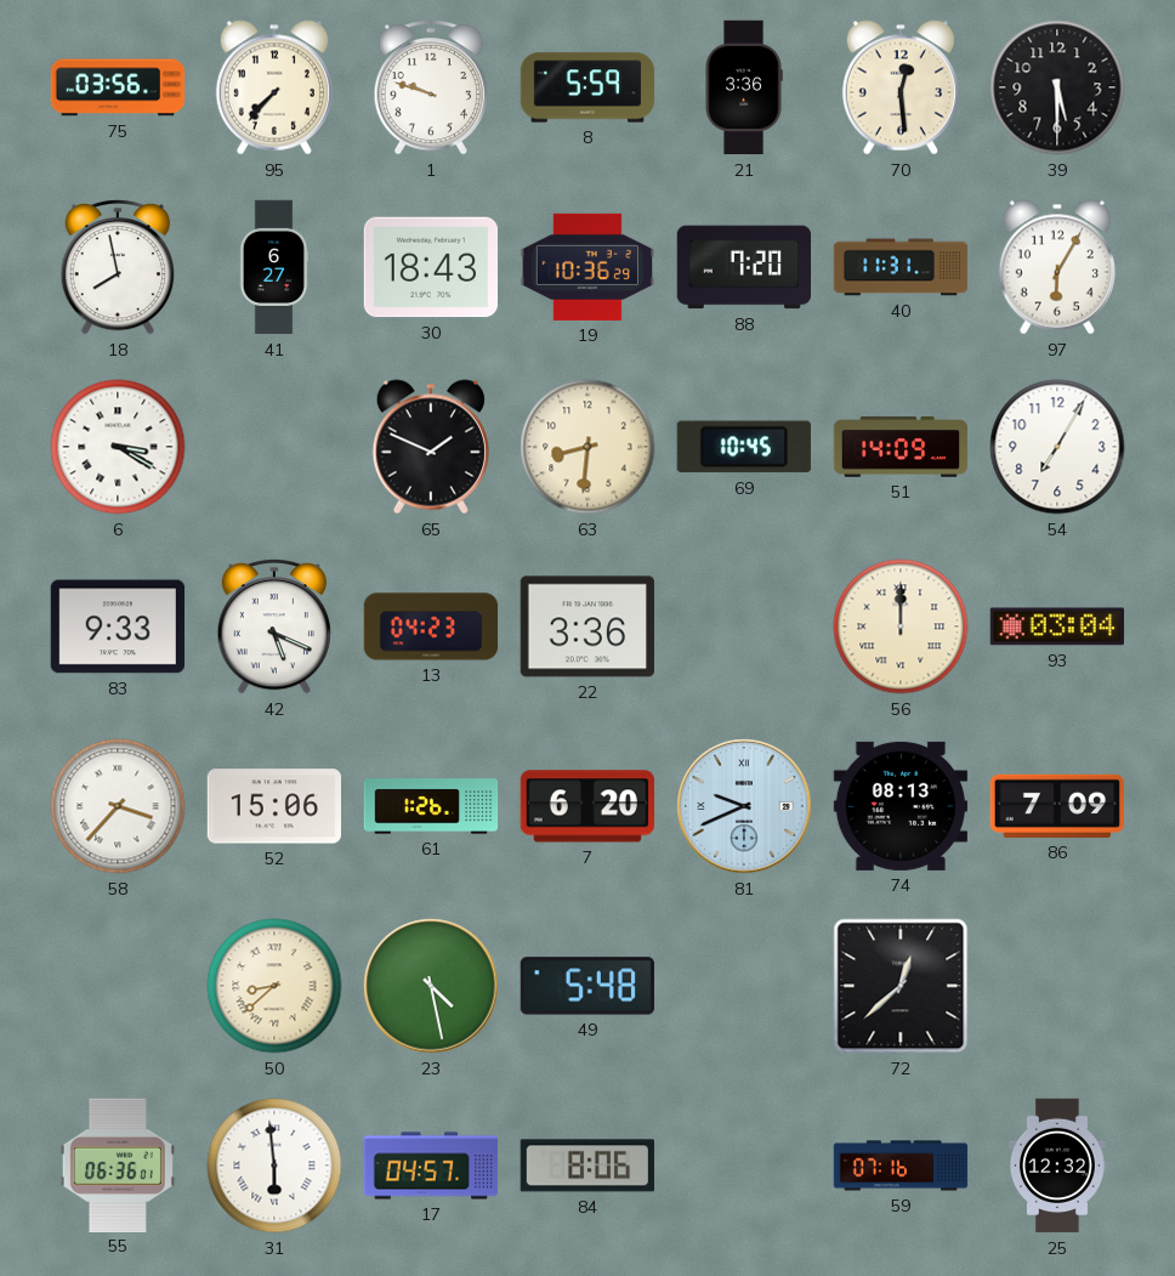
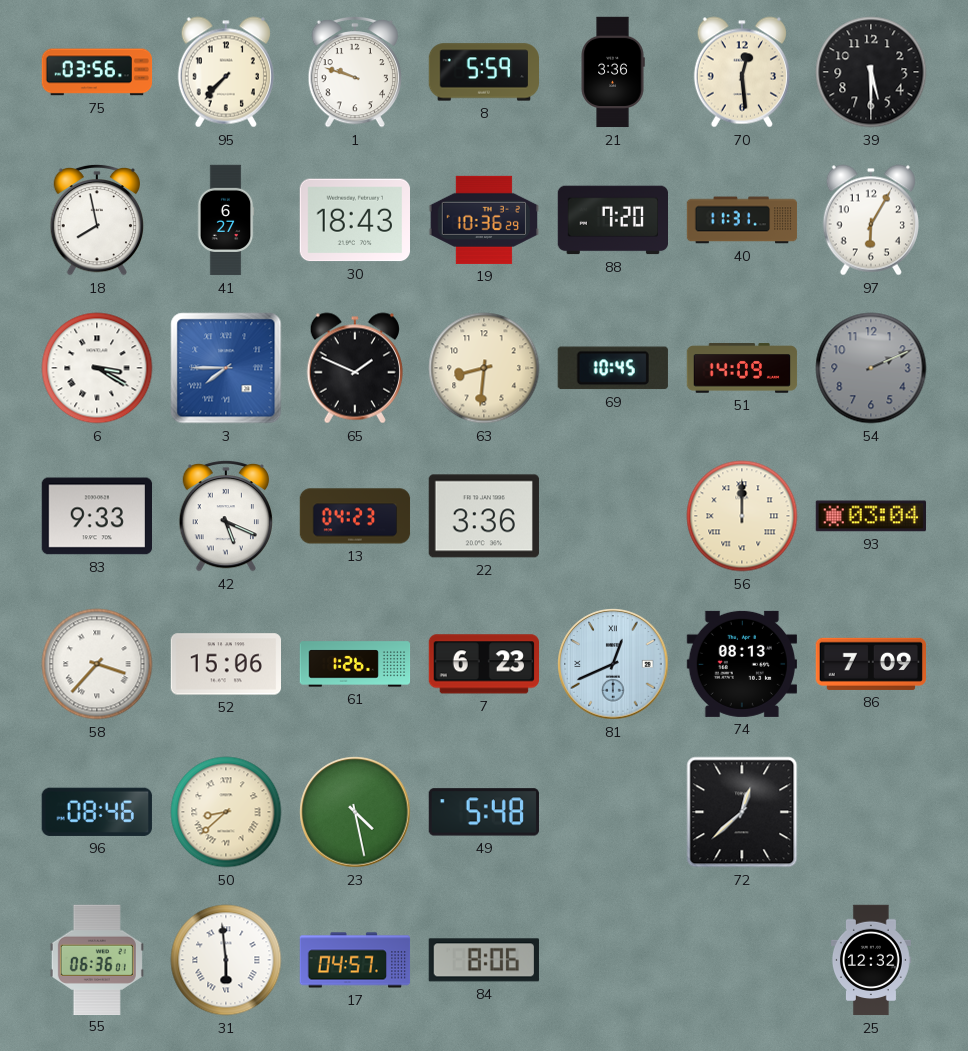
3: none -> 7:45 (226, 368)
54: 7:05 -> 2:11 (871, 368)
54 dial: white -> grey (871, 368)
7: 6:20 -> 6:23 (483, 664)
81: 9:41 -> 12:41 (613, 664)
96: none -> 08:46 (97, 812)
59: 07:16 -> none (901, 1166)
